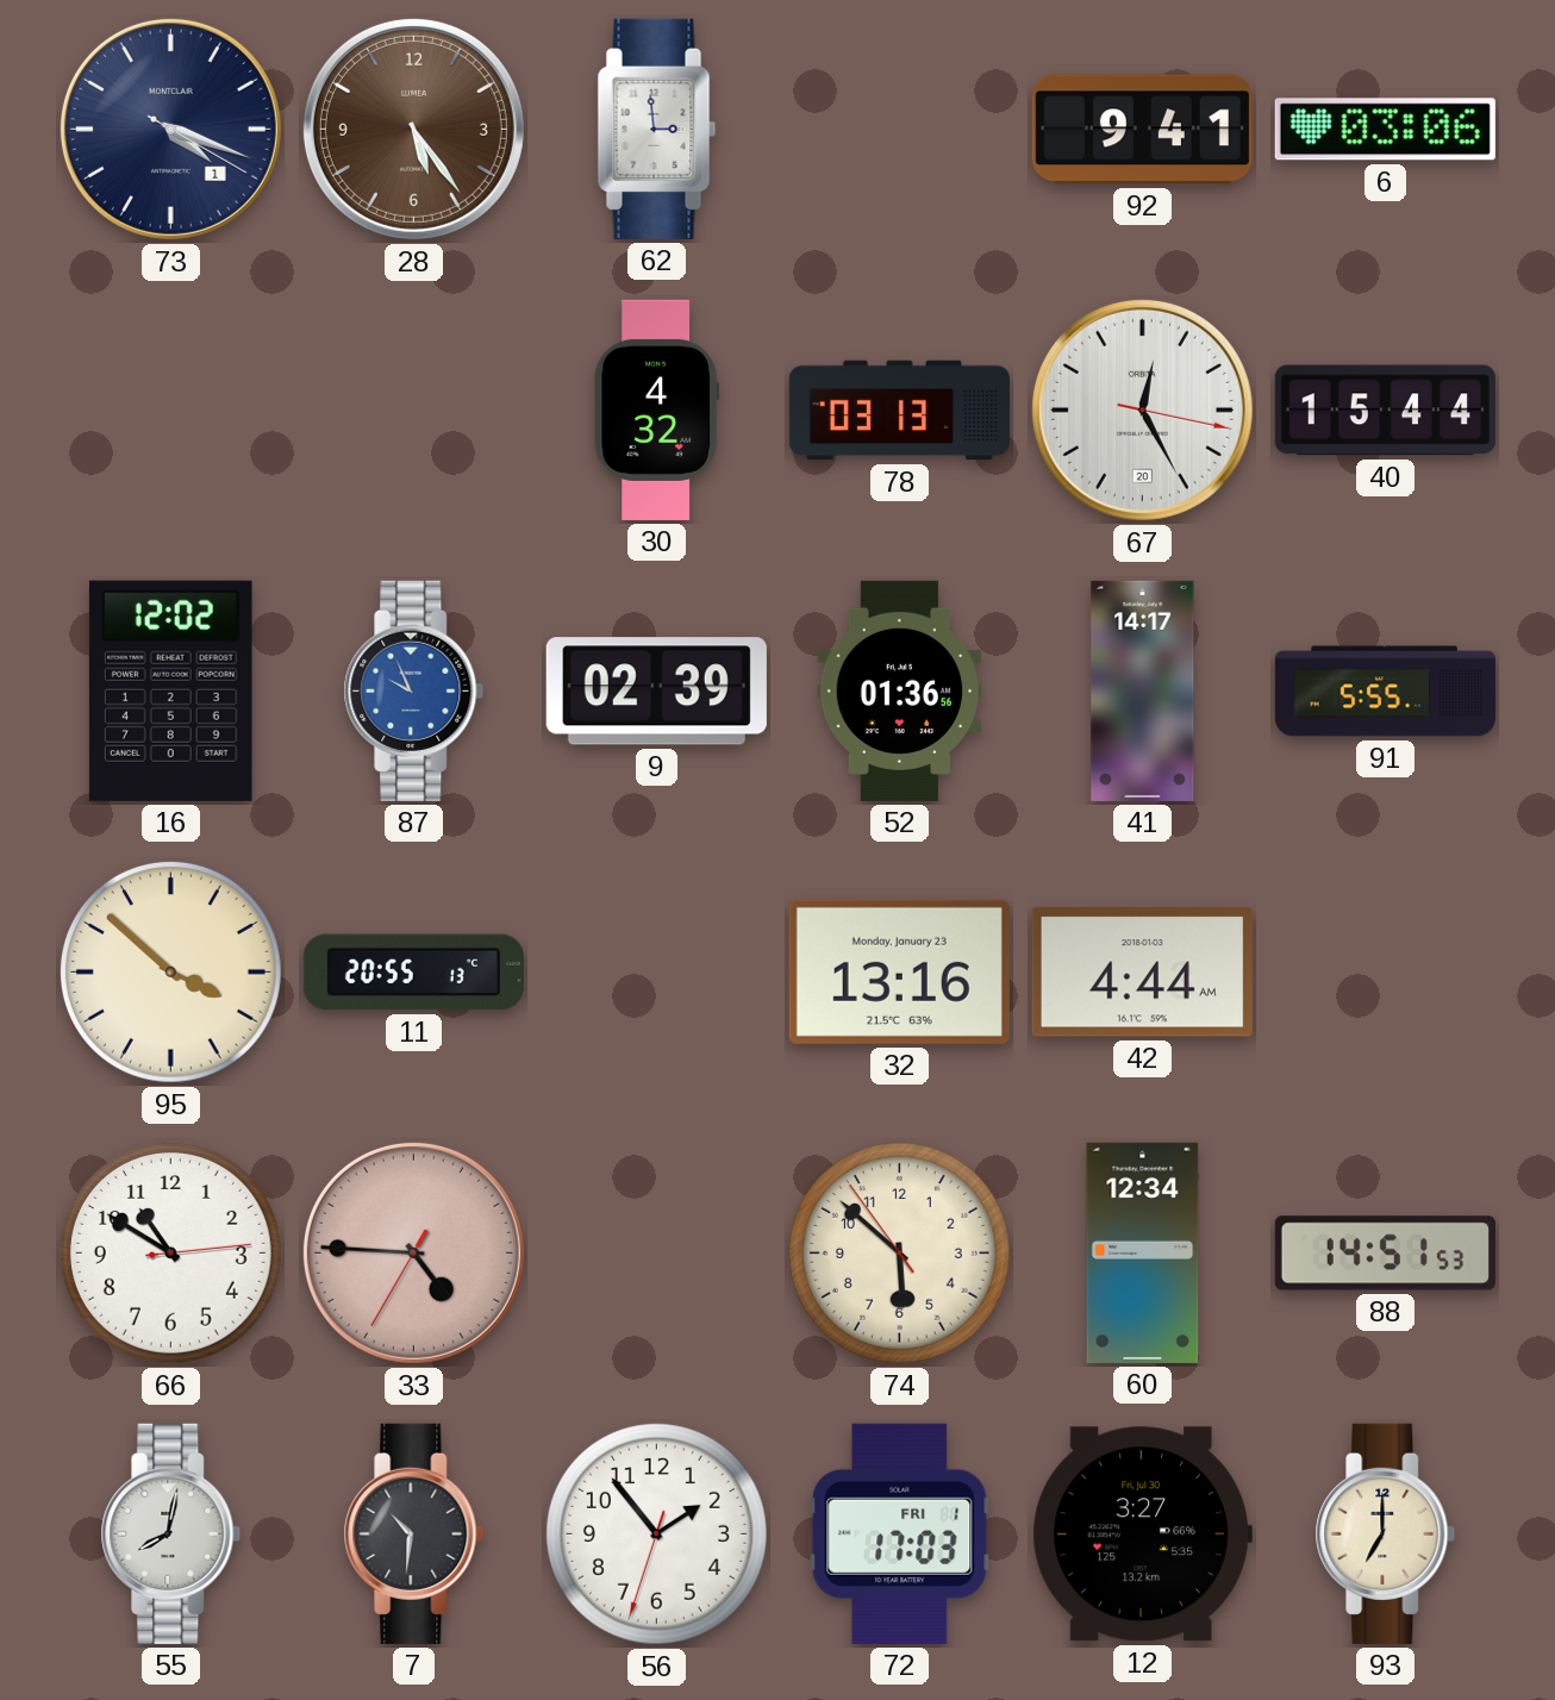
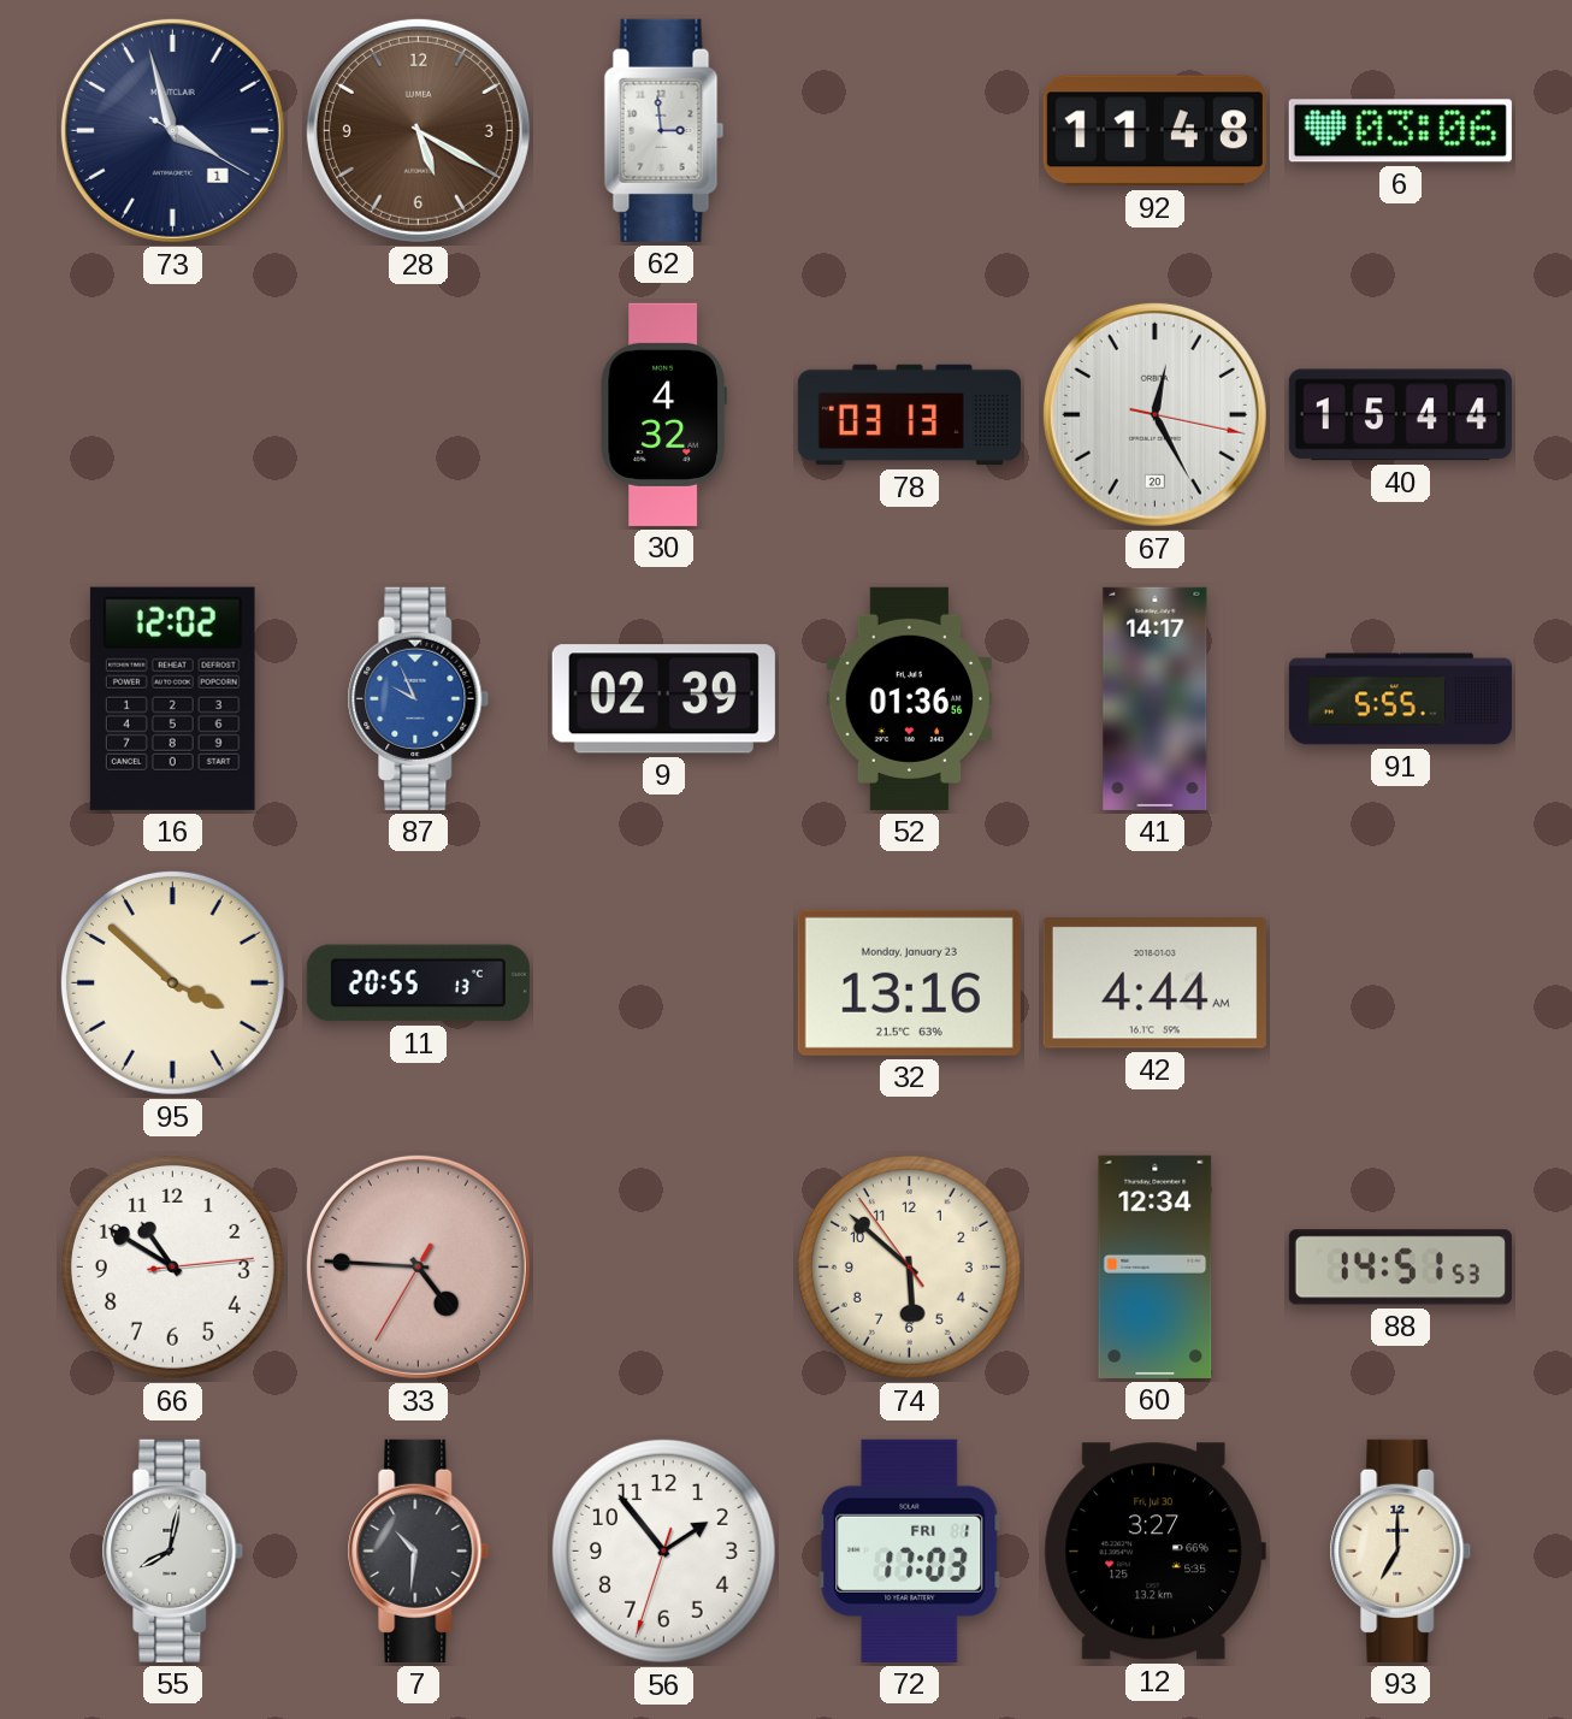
73: 4:18 -> 3:57 (172, 130)
28: 5:24 -> 5:20 (418, 130)
92: 9:41 -> 11:48 (1154, 131)
